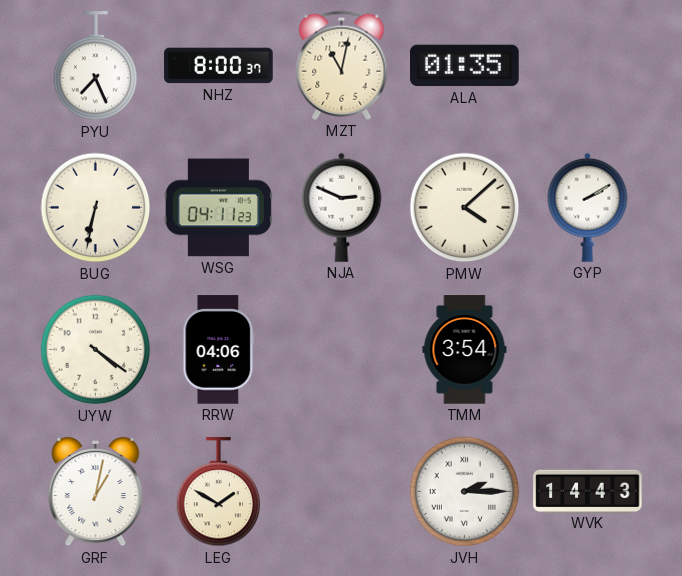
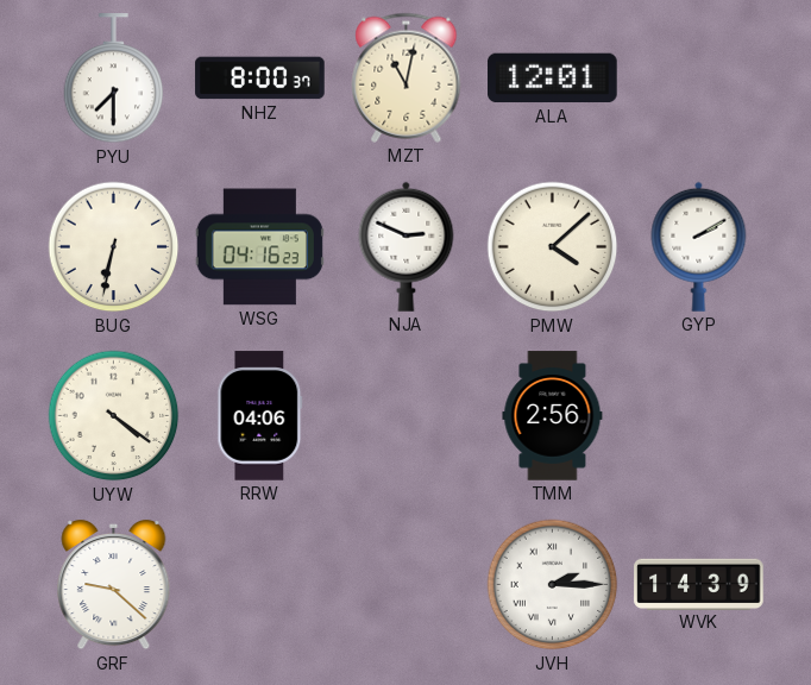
PYU: 7:26 -> 7:30 (114, 78)
ALA: 01:35 -> 12:01 (553, 78)
WSG: 04:11 -> 04:16 (259, 247)
TMM: 3:54 -> 2:56 (553, 416)
GRF: 1:02 -> 9:22 (114, 585)
LEG: 1:50 -> none (219, 492)
WVK: 14:43 -> 14:39 (699, 584)
